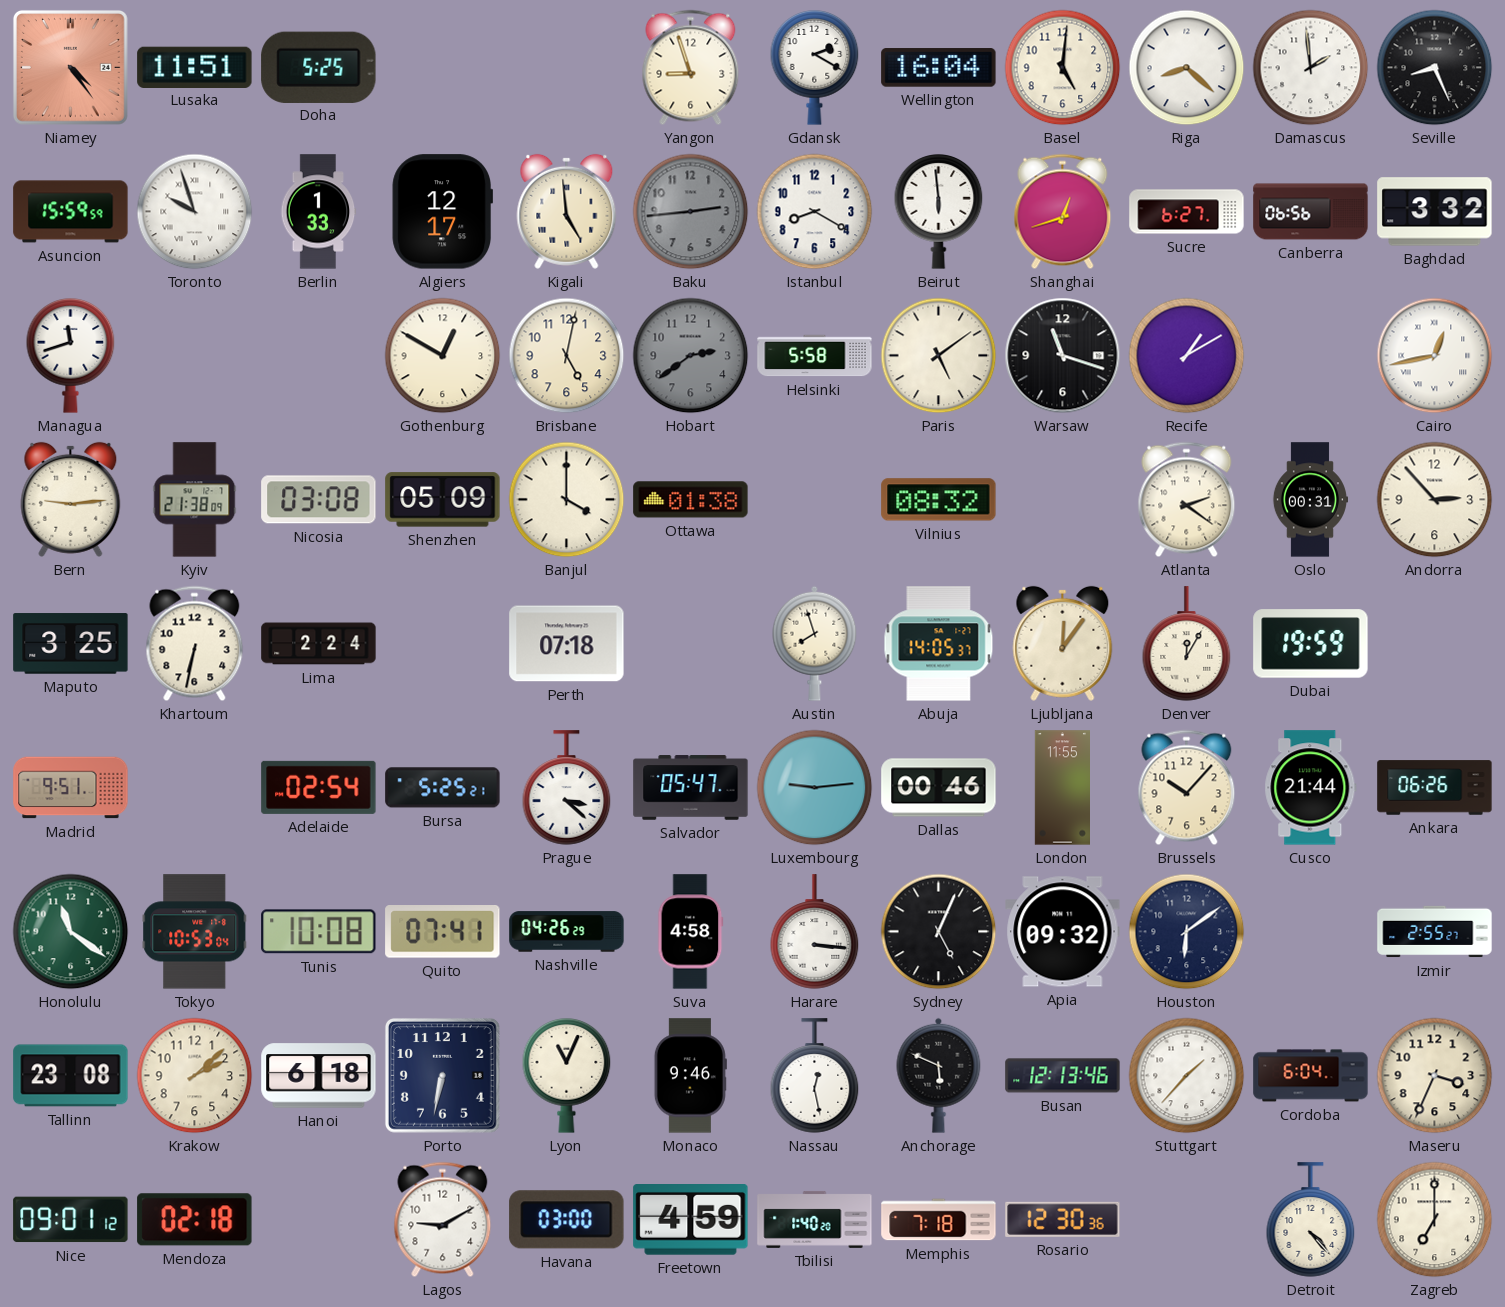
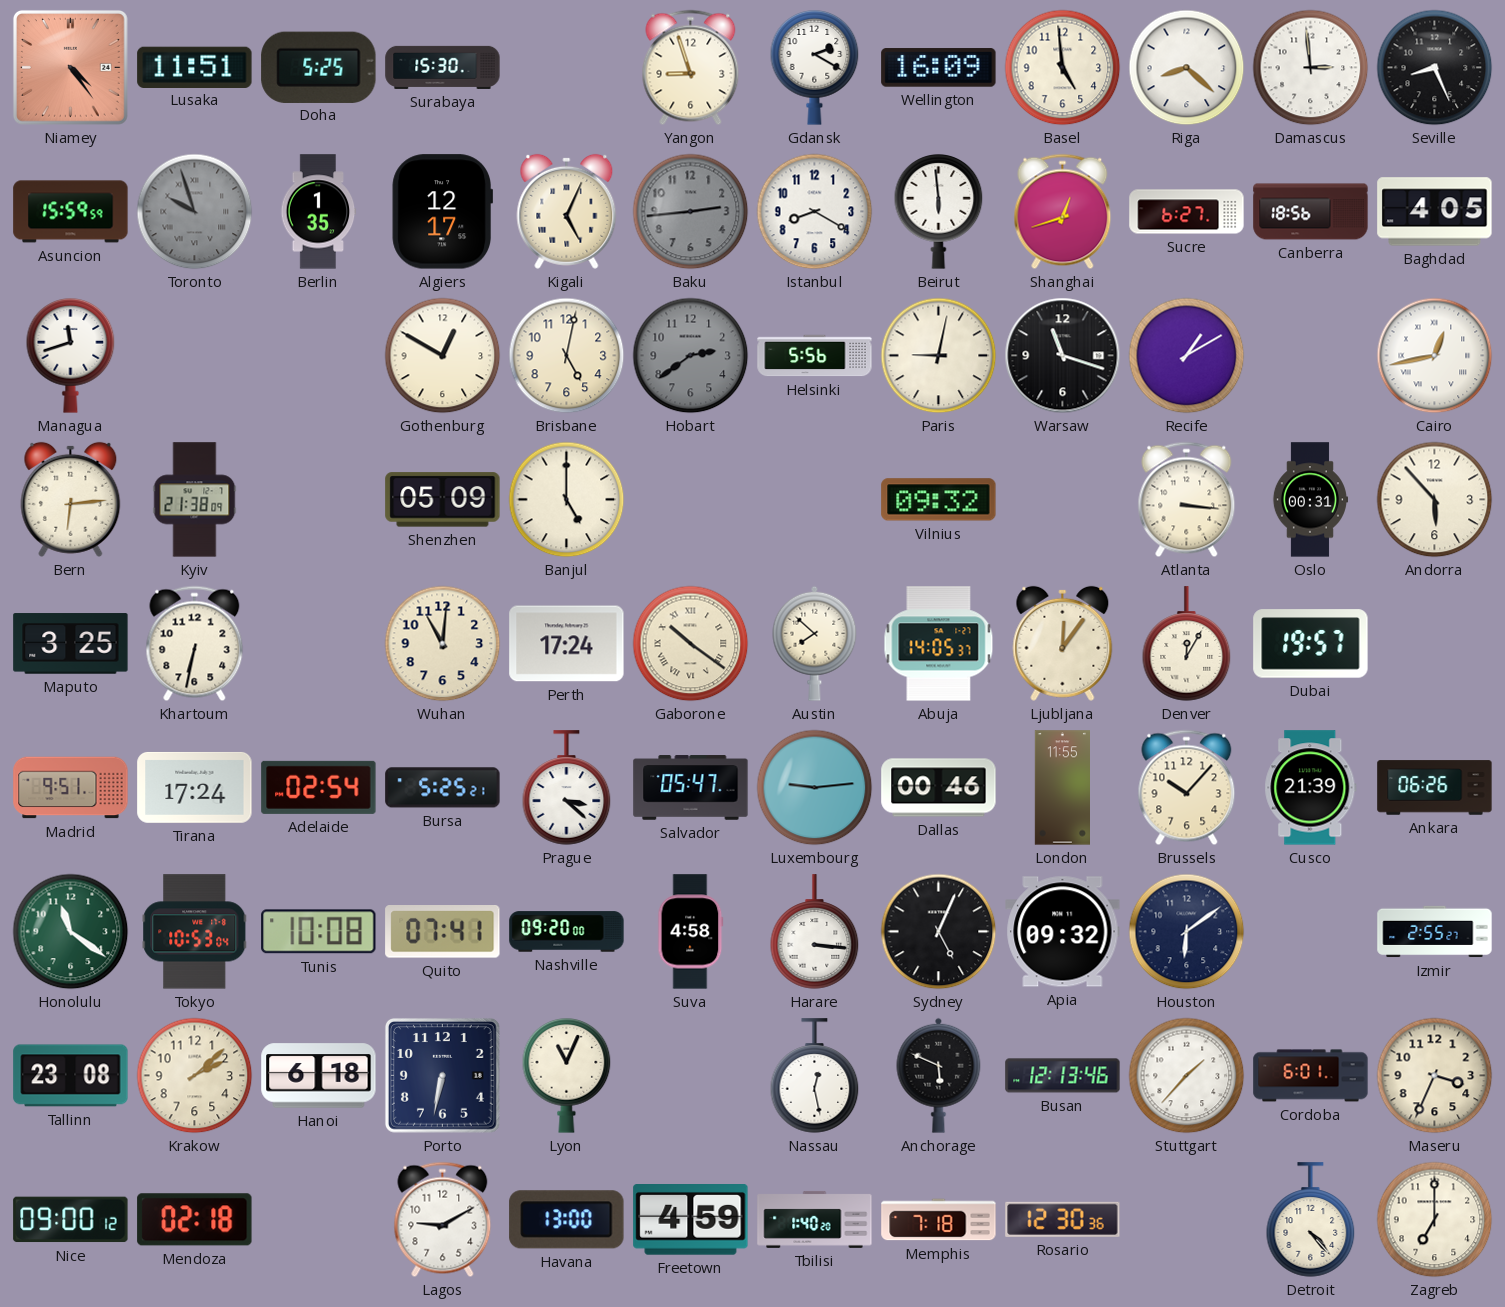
Surabaya: none -> 15:30 (443, 67)
Wellington: 16:04 -> 16:09 (939, 68)
Basel: 5:01 -> 4:59 (1063, 68)
Damascus: 1:59 -> 2:59 (1311, 68)
Toronto dial: white -> grey (195, 212)
Berlin: 1:33 -> 1:35 (319, 212)
Kigali: 4:59 -> 5:04 (567, 211)
Canberra: 06:56 -> 18:56 (1311, 212)
Baghdad: 3:32 -> 4:05 (1435, 212)
Helsinki: 5:58 -> 5:56 (815, 356)
Paris: 5:09 -> 9:02 (939, 356)
Bern: 9:14 -> 6:14 (71, 499)
Nicosia: 03:08 -> none (319, 500)
Banjul: 4:00 -> 5:00 (567, 500)
Ottawa: 01:38 -> none (691, 500)
Vilnius: 08:32 -> 09:32 (939, 500)
Atlanta: 2:21 -> 3:16 (1187, 500)
Andorra: 2:53 -> 5:53 (1435, 500)
Lima: 2:24 -> none (319, 644)
Wuhan: none -> 11:01 (443, 644)
Perth: 07:18 -> 17:24 (567, 644)
Gaborone: none -> 10:21 (691, 644)
Austin: 7:57 -> 7:52 (815, 643)
Dubai: 19:59 -> 19:57 (1311, 644)
Tirana: none -> 17:24 (195, 787)
Cusco: 21:44 -> 21:39 (1311, 788)
Nashville: 04:26 -> 09:20 (567, 932)
Monaco: 9:46 -> none (690, 1076)
Cordoba: 6:04 -> 6:01 (1311, 1076)
Nice: 09:01 -> 09:00 (71, 1220)
Havana: 03:00 -> 13:00 (567, 1220)
